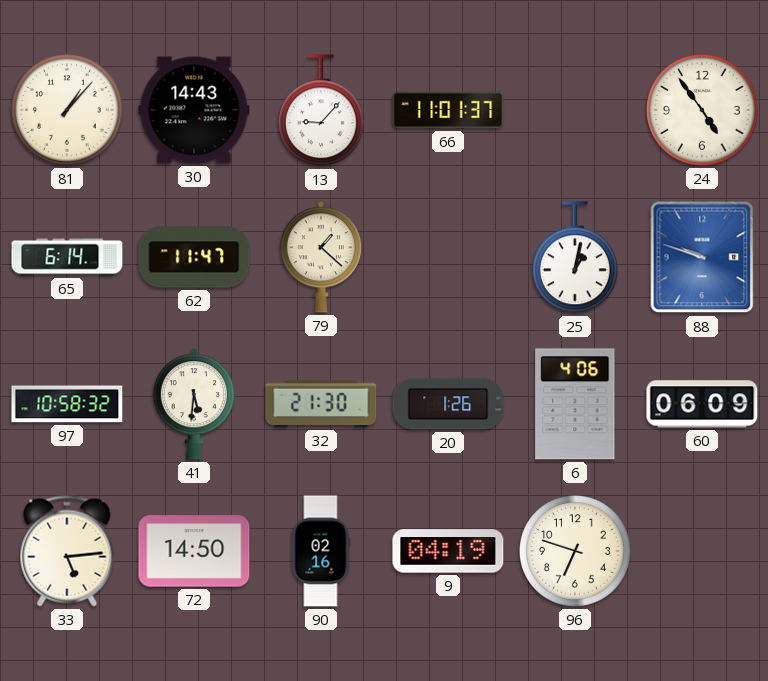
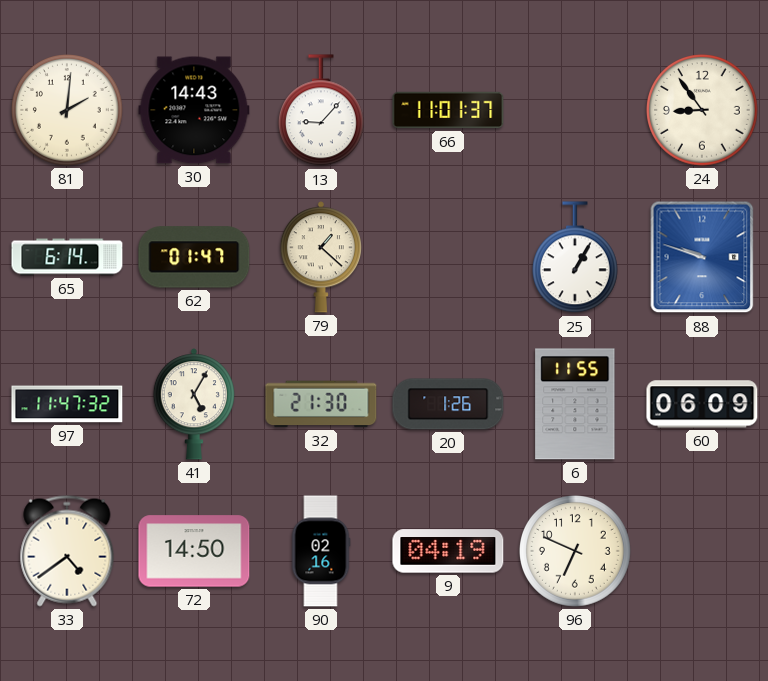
81: 1:07 -> 2:01 (68, 111)
24: 4:54 -> 8:54 (703, 111)
62: 11:47 -> 01:47 (194, 257)
25: 1:02 -> 1:05 (575, 258)
97: 10:58 -> 11:47 (67, 404)
41: 5:31 -> 5:05 (194, 404)
6: 4:06 -> 11:55 (575, 404)
33: 5:14 -> 4:39 (67, 551)
96: 6:48 -> 6:49 (576, 552)
